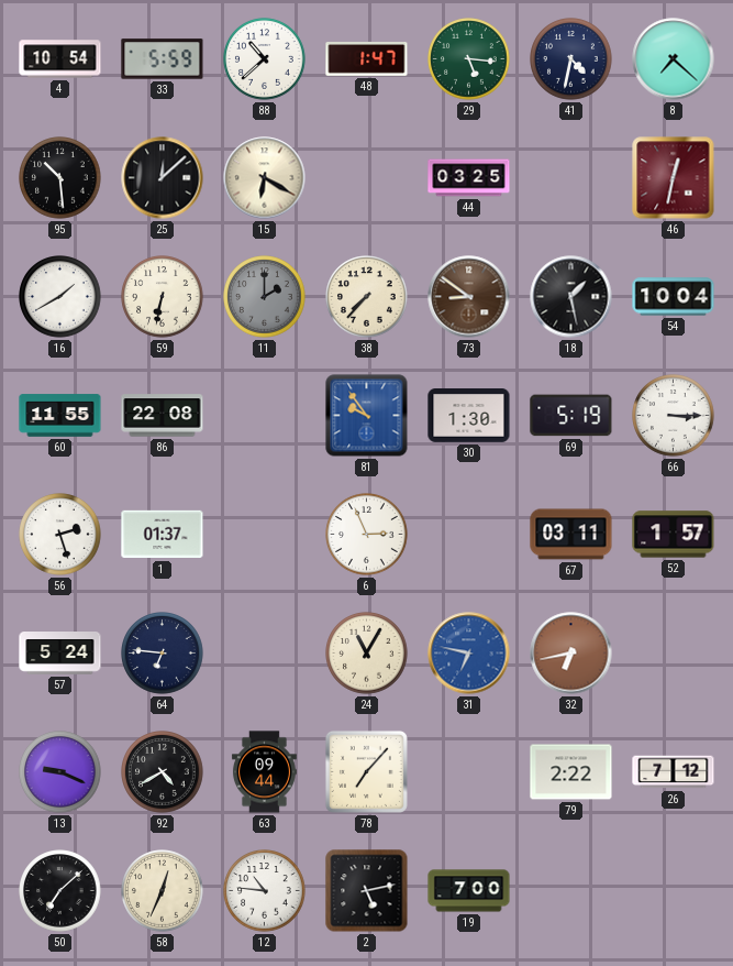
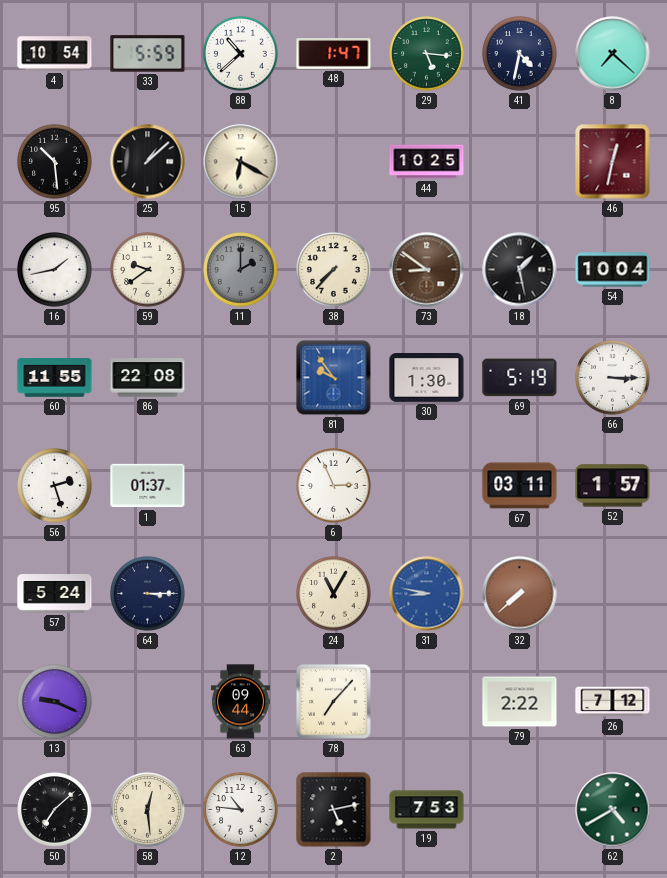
25: 12:08 -> 1:08 (148, 162)
44: 03:25 -> 10:25 (427, 162)
16: 1:40 -> 1:43 (55, 270)
59: 6:32 -> 9:39 (148, 270)
64: 6:46 -> 3:15 (148, 594)
31: 6:47 -> 8:47 (427, 594)
32: 6:43 -> 7:38 (520, 594)
92: 4:40 -> none (163, 772)
58: 12:34 -> 12:29 (148, 810)
19: 7:00 -> 7:53 (427, 810)
62: none -> 4:40 (613, 810)
